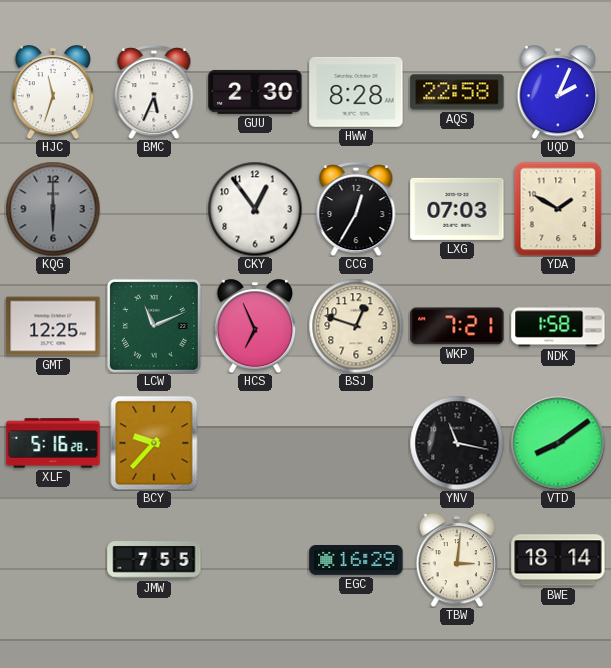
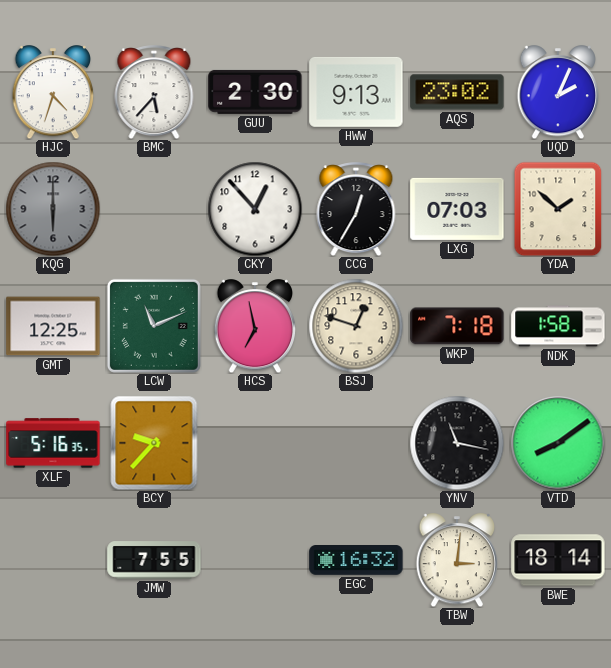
HJC: 11:33 -> 4:33 (53, 92)
BMC: 5:34 -> 5:37 (154, 92)
HWW: 8:28 -> 9:13 (356, 92)
AQS: 22:58 -> 23:02 (457, 92)
CKY: 12:54 -> 12:53 (255, 209)
YDA: 1:50 -> 1:52 (558, 209)
HCS: 6:56 -> 6:58 (255, 326)
WKP: 7:21 -> 7:18 (457, 326)
XLF: 5:16:28 -> 5:16:35 (53, 443)
EGC: 16:29 -> 16:32 (356, 561)
